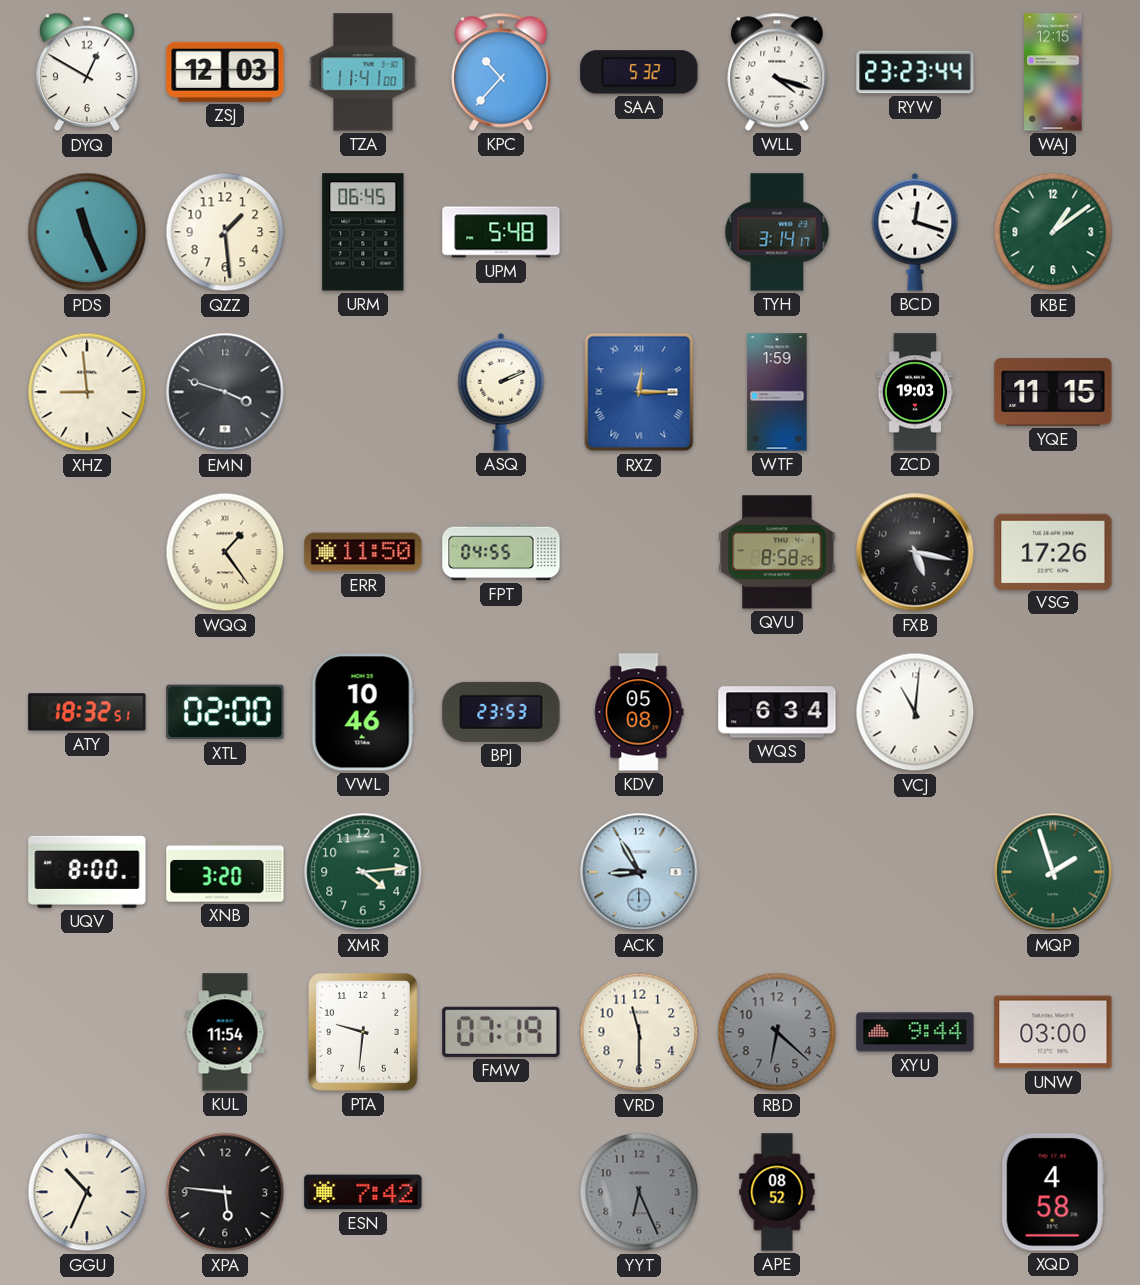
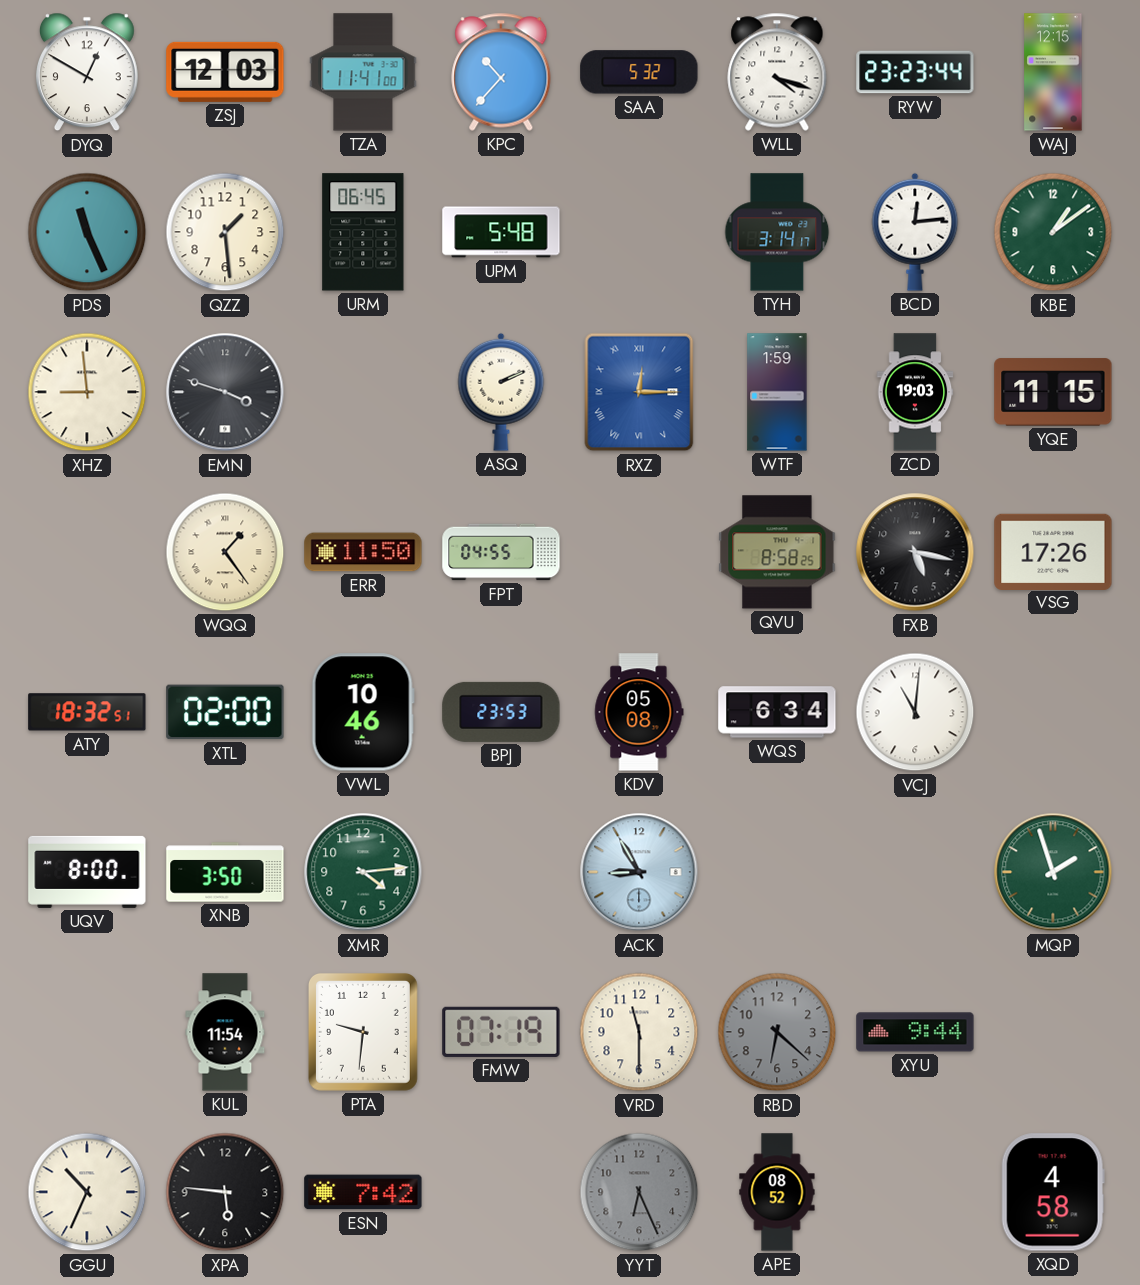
BCD: 12:18 -> 12:14 (915, 232)
XNB: 3:20 -> 3:50 (225, 872)
UNW: 03:00 -> none (1053, 1032)
